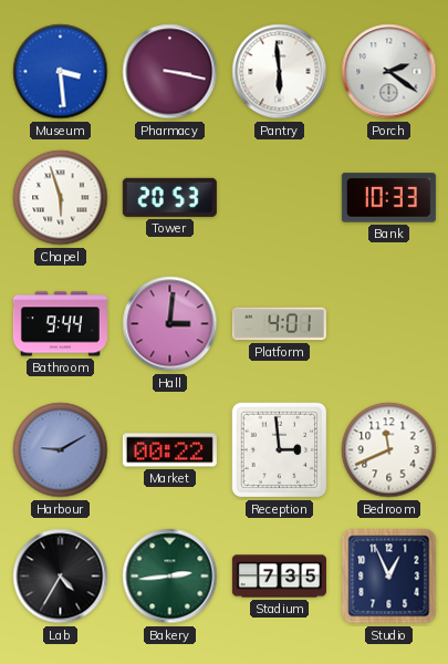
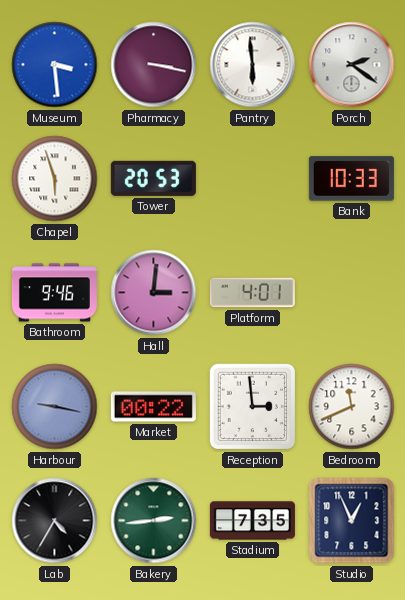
Bathroom: 9:44 -> 9:46 (54, 293)
Harbour: 9:10 -> 9:17 (55, 407)
